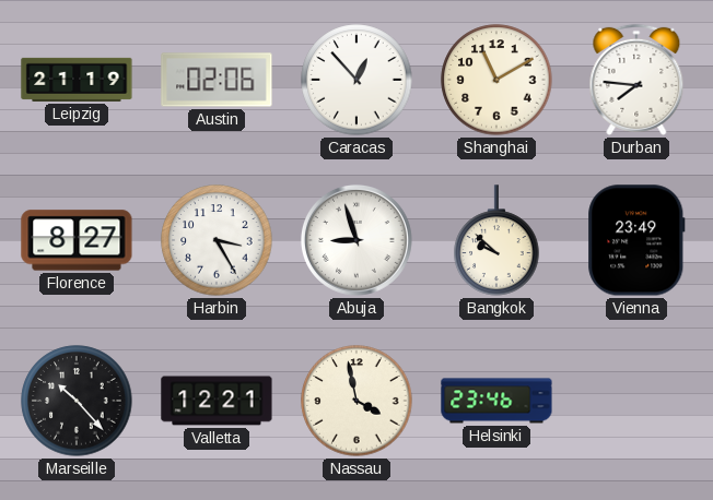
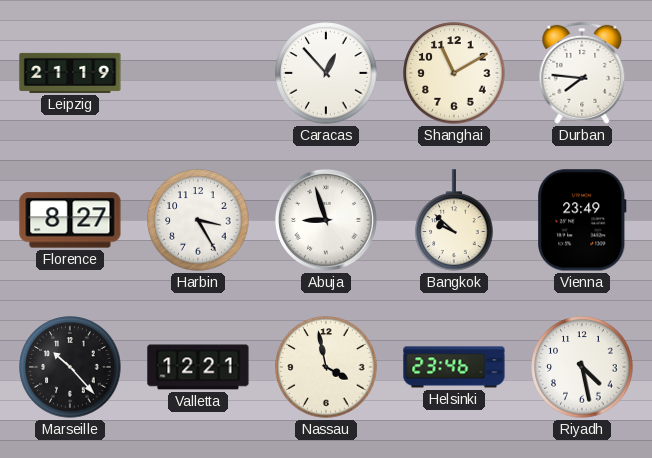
Austin: 02:06 -> none (217, 80)
Riyadh: none -> 4:28 (582, 367)
